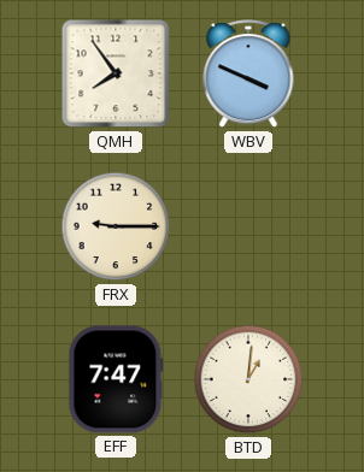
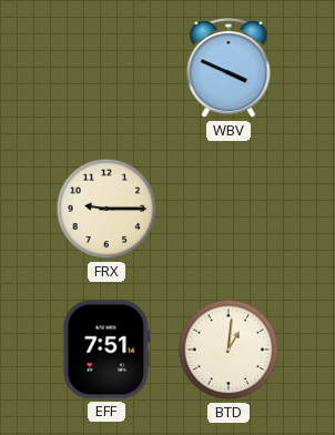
QMH: 7:54 -> none (116, 73)
EFF: 7:47 -> 7:51 (106, 350)
